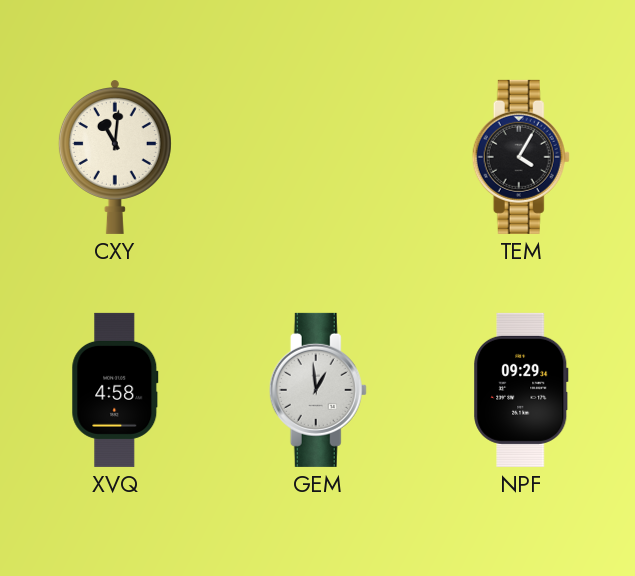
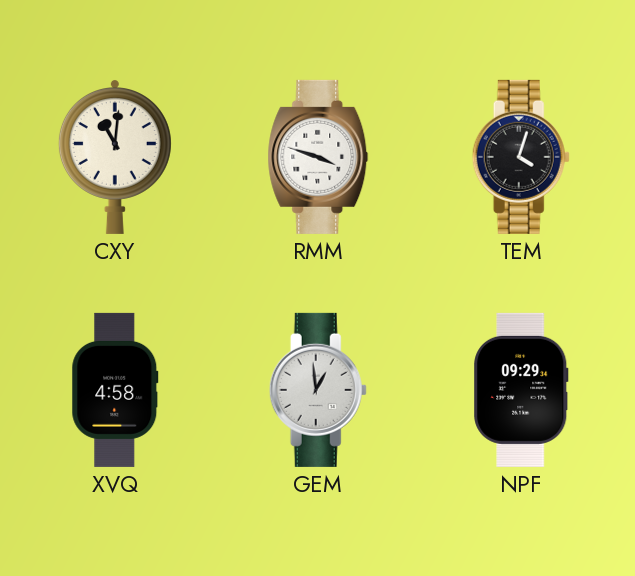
RMM: none -> 3:48 (318, 157)
TEM: 4:05 -> 4:03 (521, 157)
